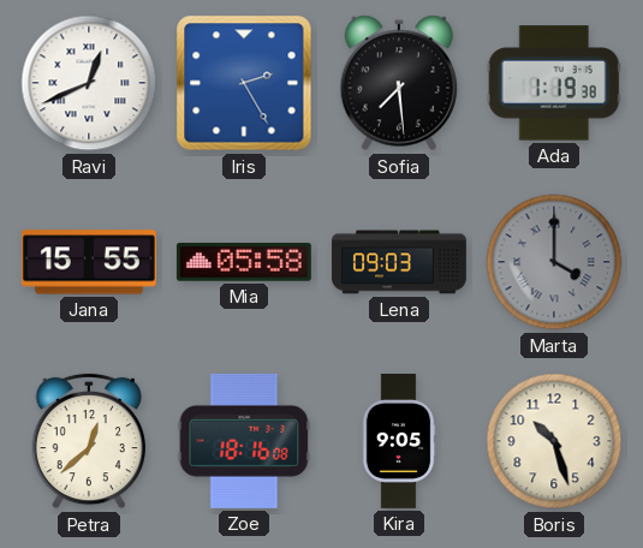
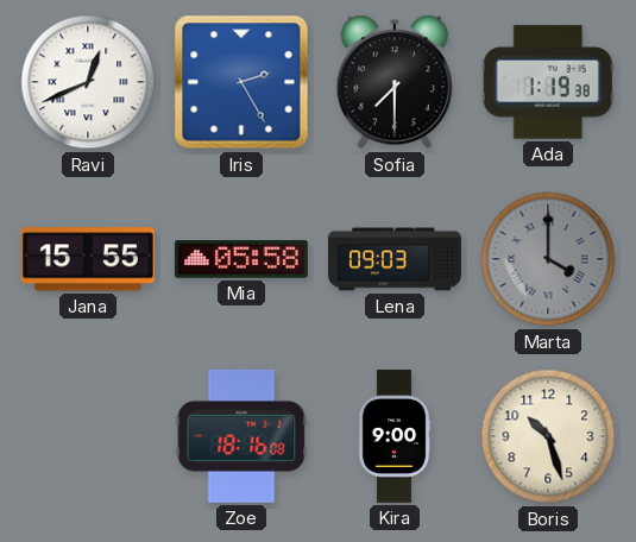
Sofia: 7:29 -> 7:30 (393, 82)
Petra: 12:38 -> none (88, 441)
Kira: 9:05 -> 9:00 (395, 437)
